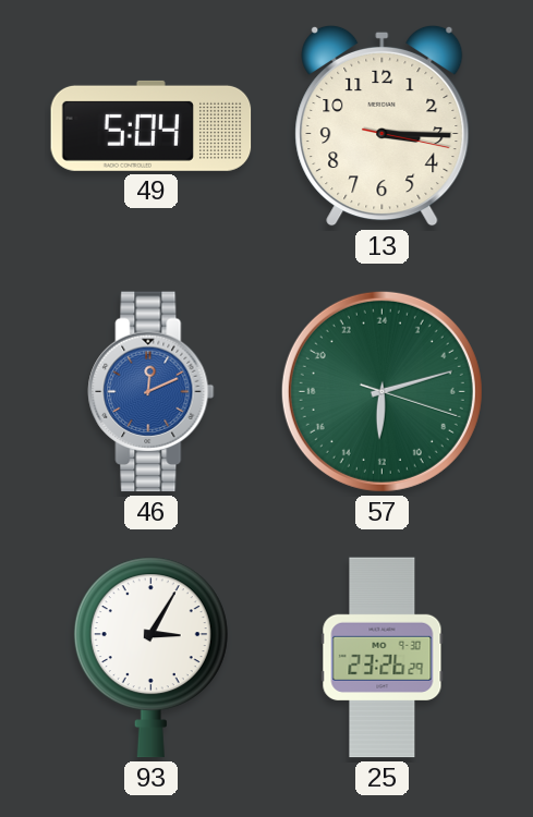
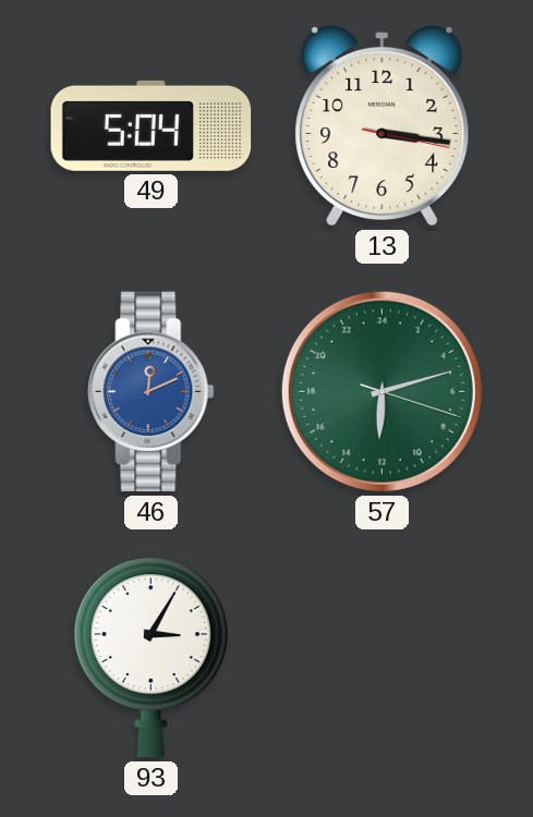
13: 3:15 -> 3:16 (383, 125)
25: 23:26 -> none (383, 658)
